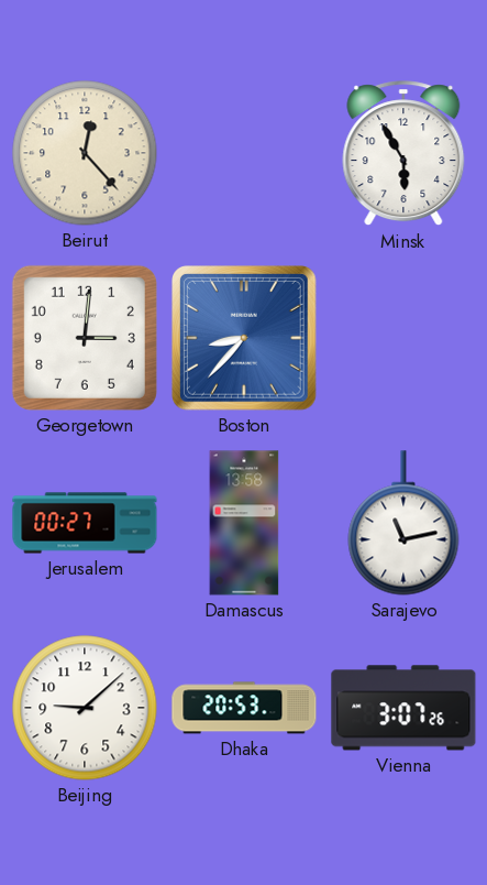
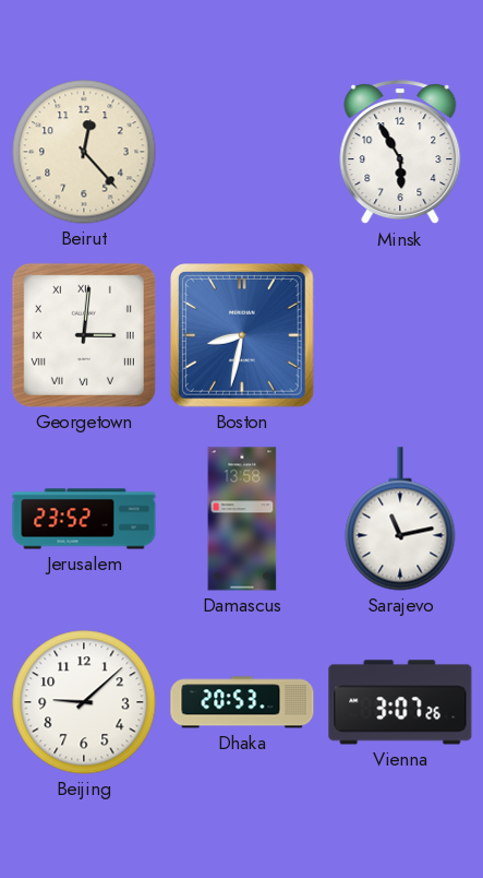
Georgetown numerals: Arabic -> Roman (84, 335)
Boston: 8:37 -> 8:32 (243, 336)
Jerusalem: 00:27 -> 23:52 (84, 519)
